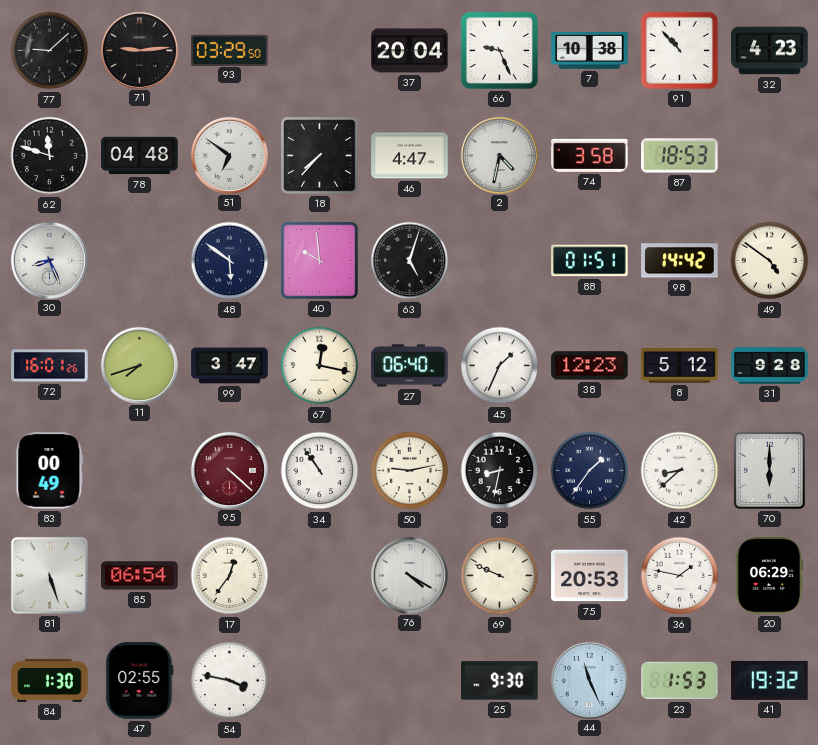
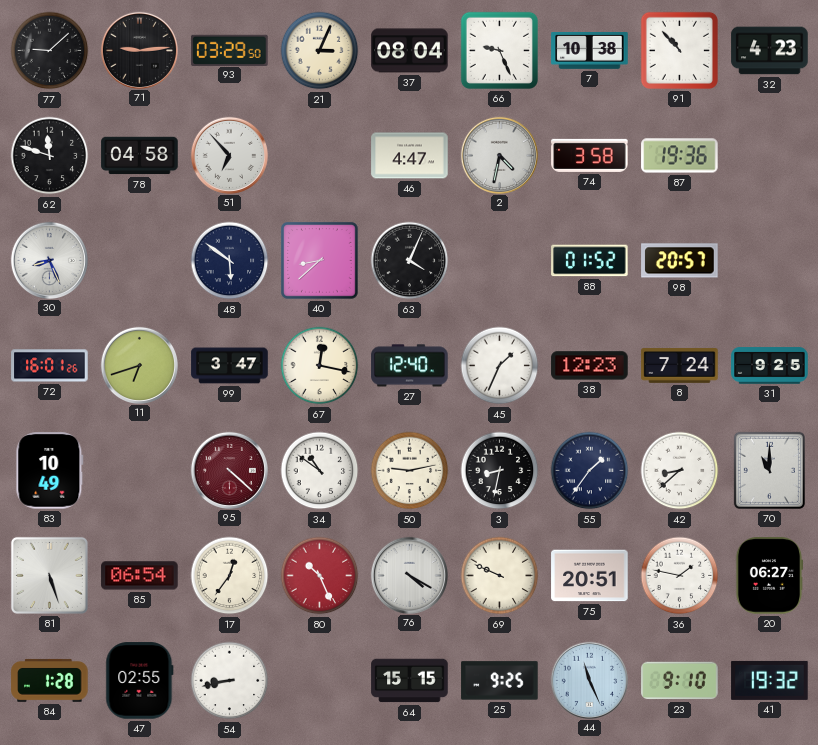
21: none -> 3:04 (320, 51)
37: 20:04 -> 08:04 (410, 51)
78: 04:48 -> 04:58 (140, 156)
51: 6:51 -> 6:53 (229, 155)
18: 7:37 -> none (320, 156)
87: 18:53 -> 19:36 (680, 156)
40: 9:59 -> 8:38 (320, 261)
63: 5:03 -> 4:04 (410, 261)
88: 01:51 -> 01:52 (590, 261)
98: 14:42 -> 20:57 (680, 261)
49: 4:51 -> none (770, 261)
11: 7:42 -> 6:42 (139, 365)
27: 06:40 -> 12:40 (410, 366)
8: 5:12 -> 7:24 (680, 366)
31: 9:28 -> 9:25 (770, 366)
83: 00:49 -> 10:49 (50, 471)
34: 10:54 -> 10:51 (320, 471)
70: 6:00 -> 11:00 (769, 470)
80: none -> 10:26 (320, 576)
75: 20:53 -> 20:51 (590, 576)
20: 06:29 -> 06:27 (769, 576)
84: 1:30 -> 1:28 (50, 680)
54: 3:47 -> 8:43 (230, 681)
64: none -> 15:15 (410, 681)
25: 9:30 -> 9:25 (500, 681)
23: 1:53 -> 9:10 (680, 681)
